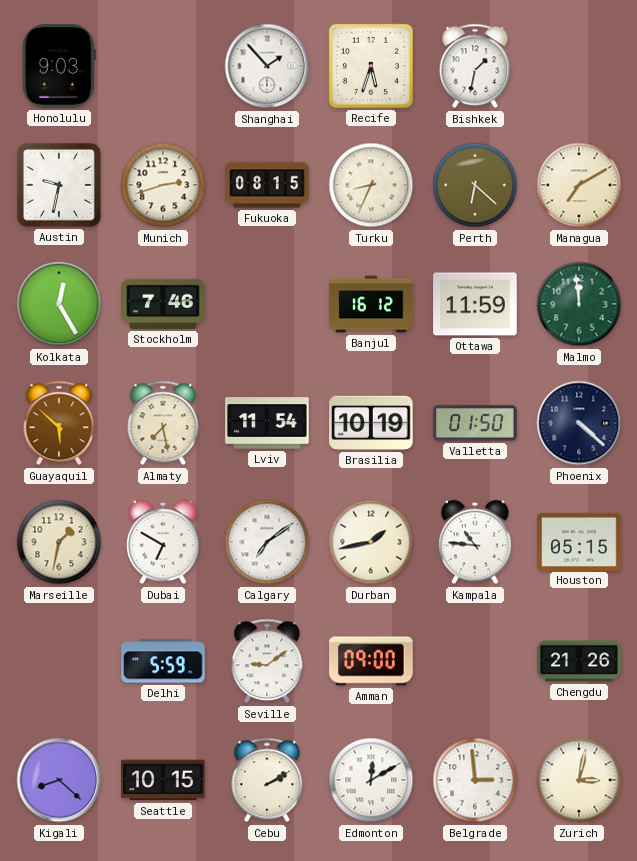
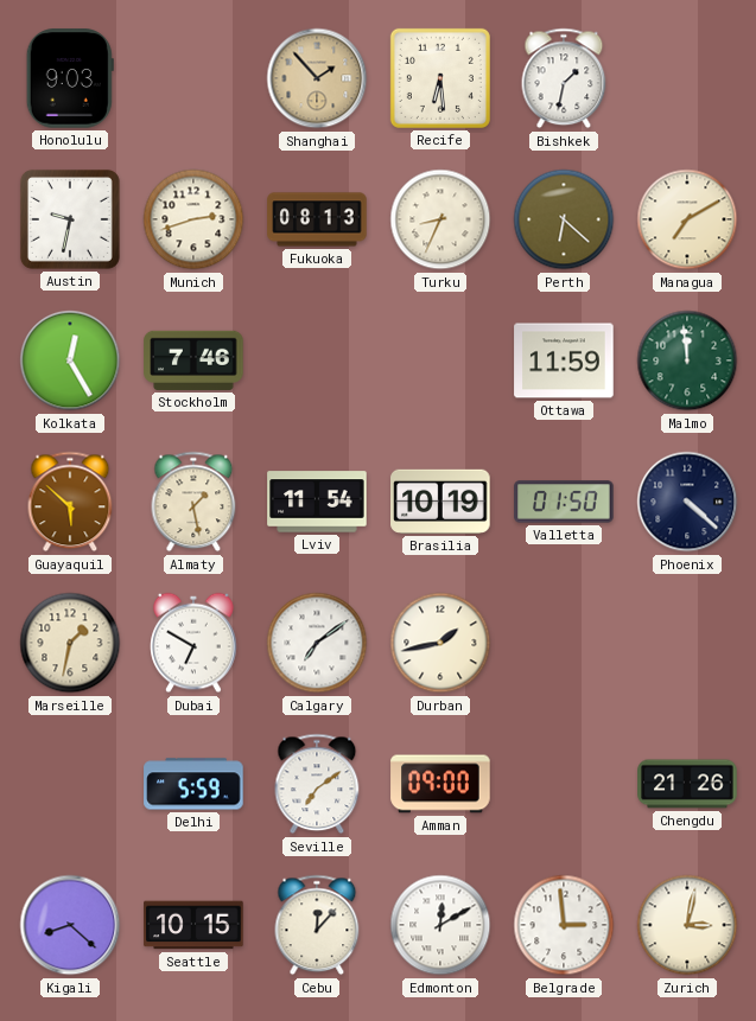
Shanghai dial: white -> champagne (317, 78)
Recife: 5:33 -> 6:29 (440, 78)
Fukuoka: 08:15 -> 08:13 (317, 219)
Banjul: 16:12 -> none (371, 304)
Almaty: 7:28 -> 1:28 (193, 502)
Kampala: 10:46 -> none (475, 542)
Houston: 05:15 -> none (579, 541)
Seville: 9:09 -> 7:09 (317, 784)
Cebu: 2:10 -> 12:07 (317, 925)
